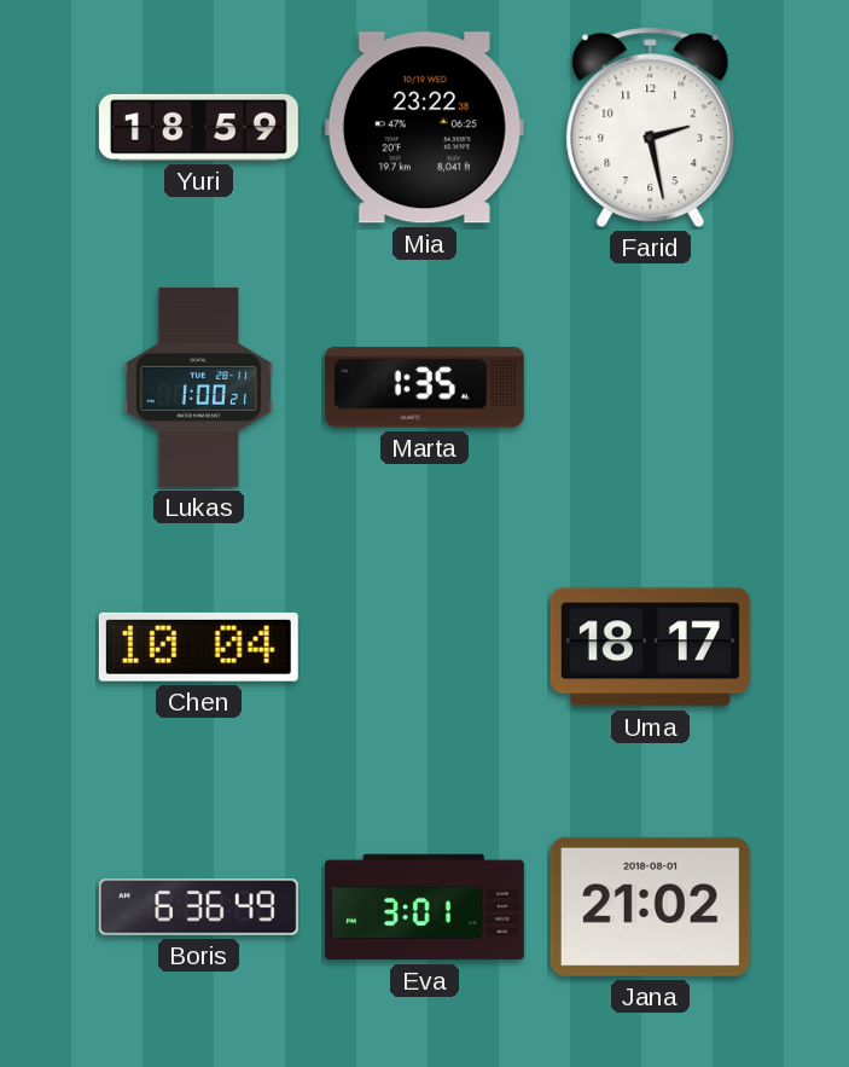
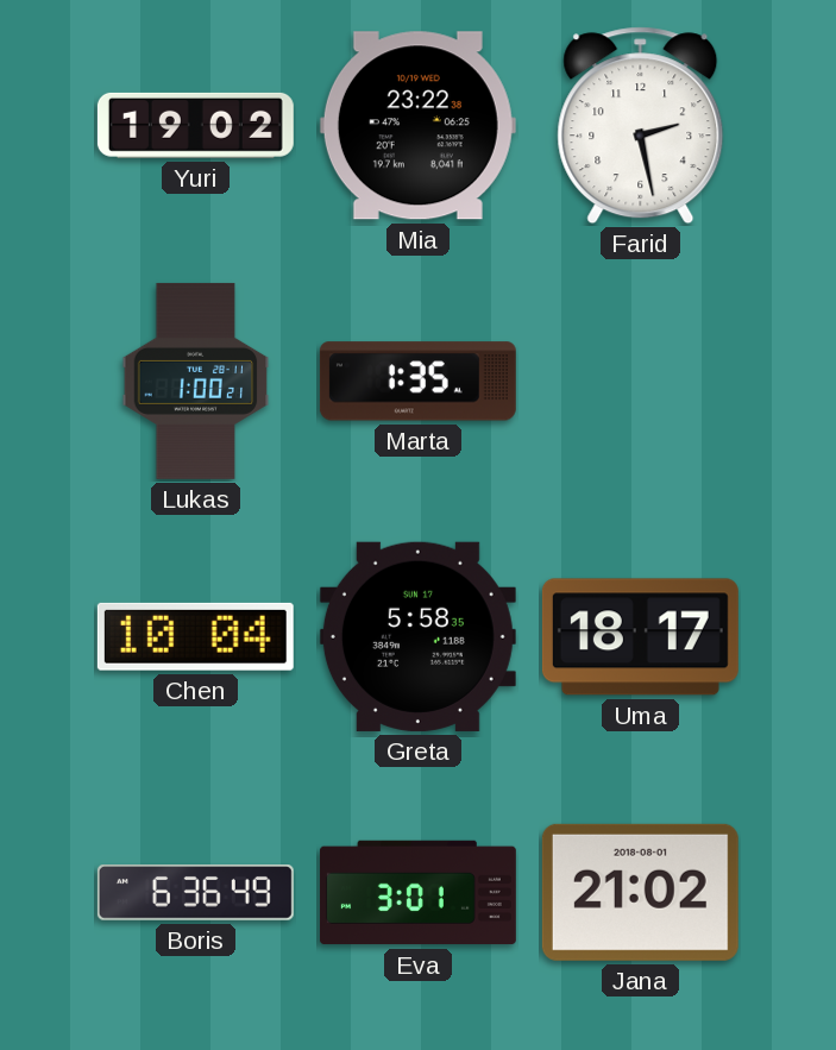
Yuri: 18:59 -> 19:02 (195, 125)
Greta: none -> 5:58 (417, 636)
